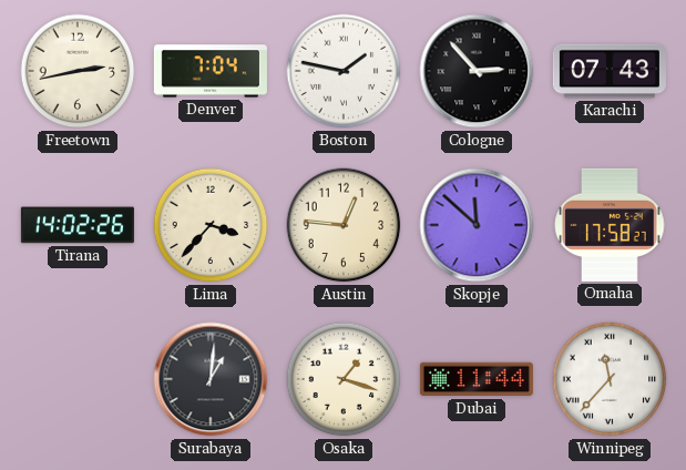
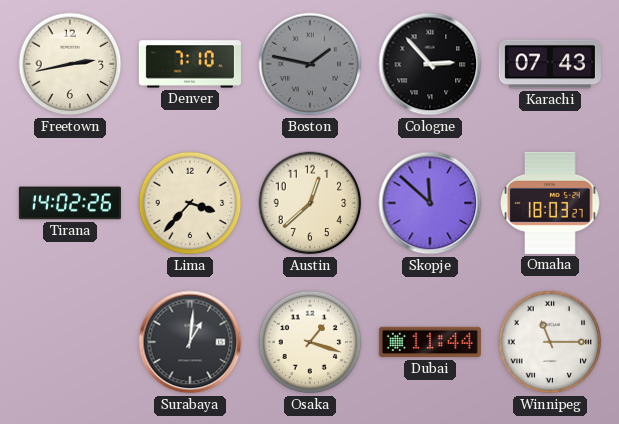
Denver: 7:04 -> 7:10 (190, 64)
Boston dial: white -> grey (310, 64)
Austin: 12:46 -> 12:38 (310, 203)
Omaha: 17:58 -> 18:03 (550, 203)
Winnipeg: 11:37 -> 11:15 (550, 342)
